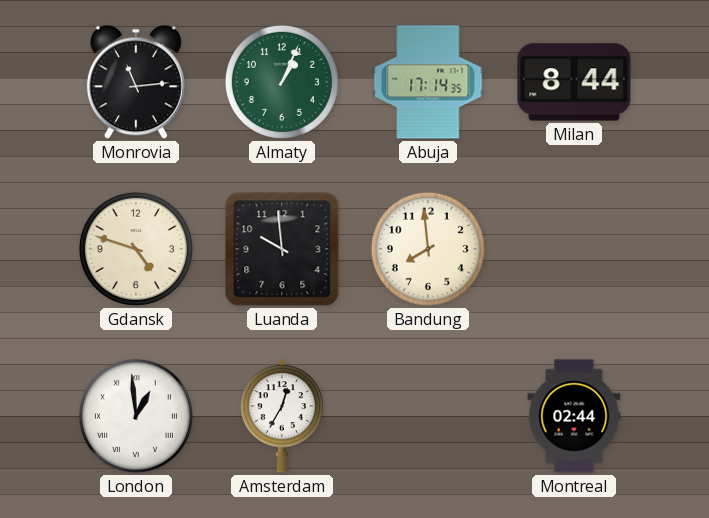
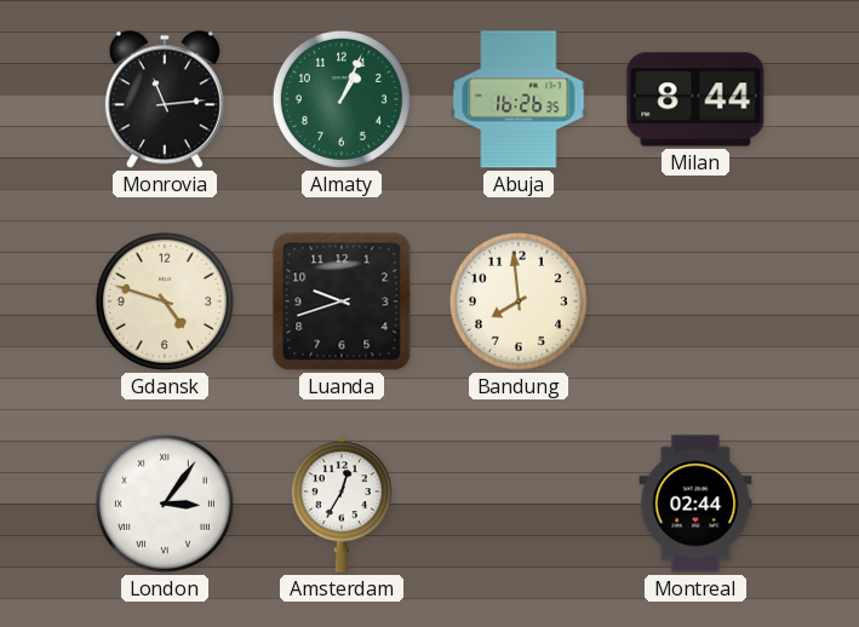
Abuja: 17:14 -> 16:26 (519, 99)
Luanda: 9:59 -> 9:42 (342, 301)
London: 12:59 -> 3:06 (165, 504)
